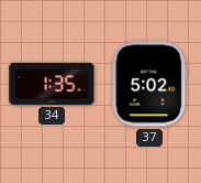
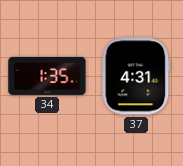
37: 5:02 -> 4:31 (136, 76)
